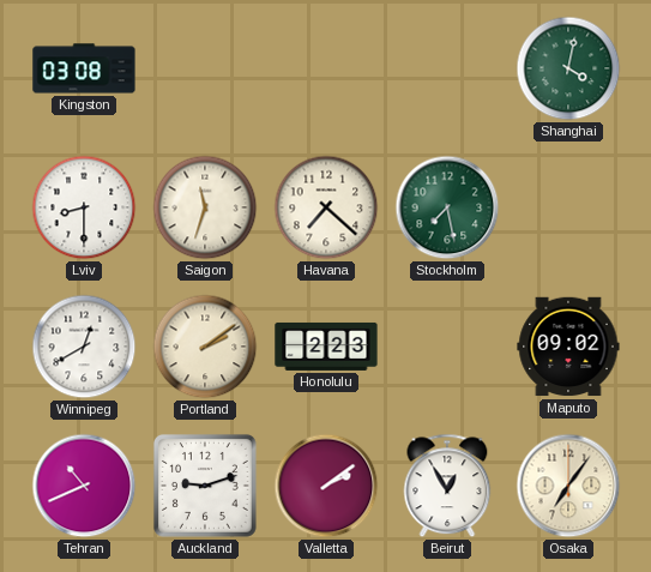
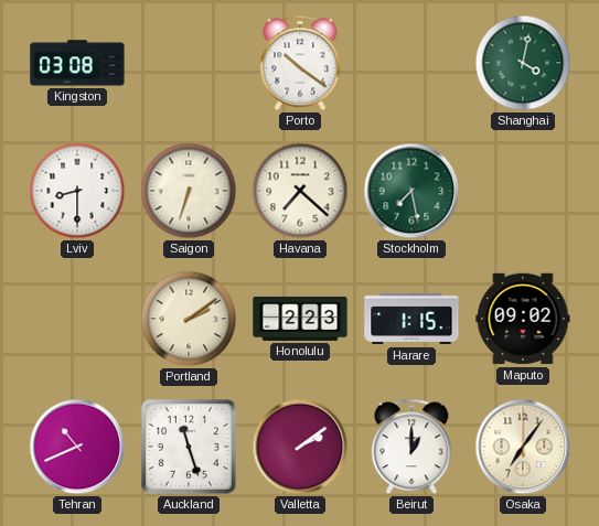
Porto: none -> 10:21 (300, 63)
Saigon: 11:33 -> 6:33 (189, 191)
Winnipeg: 12:40 -> none (84, 347)
Harare: none -> 1:15 (411, 319)
Auckland: 9:12 -> 11:27 (189, 447)
Beirut: 12:55 -> 1:00 (411, 447)
